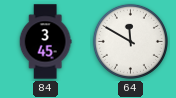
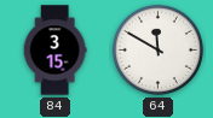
84: 3:45 -> 3:15 (54, 51)
